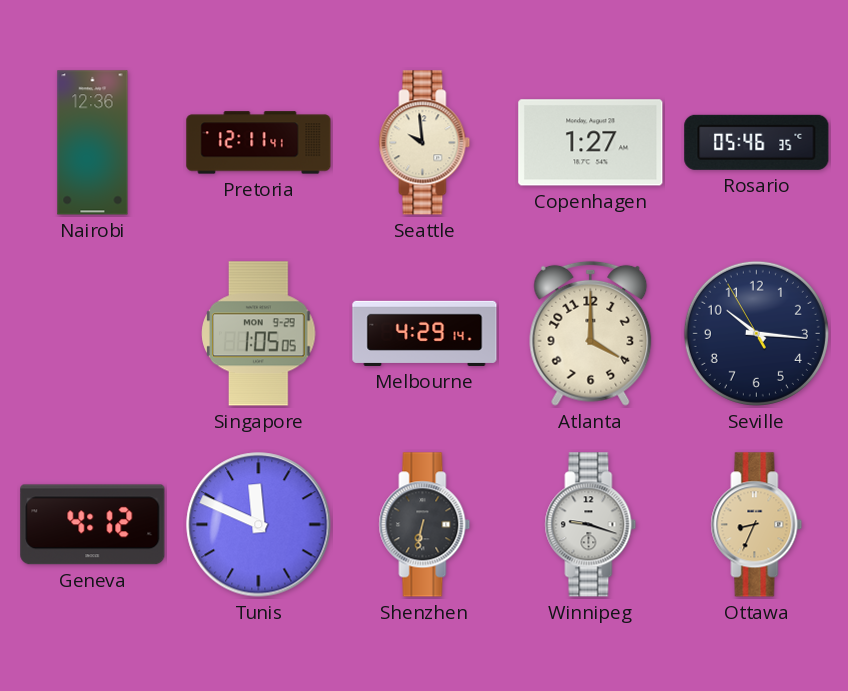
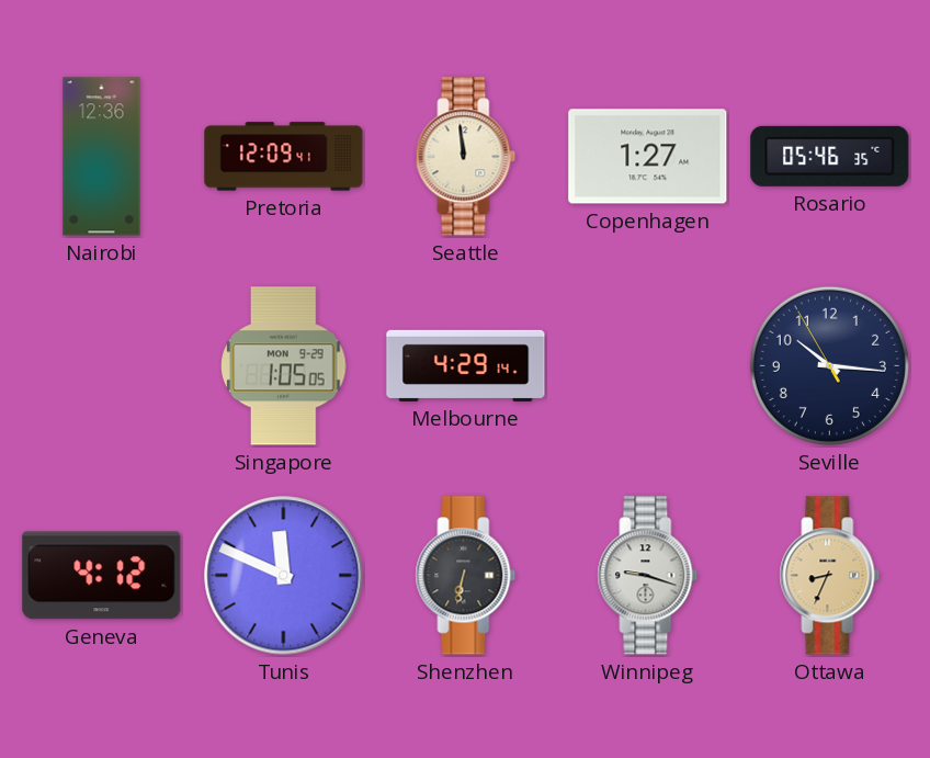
Pretoria: 12:11 -> 12:09 (284, 157)
Seattle: 9:59 -> 11:59 (466, 157)
Atlanta: 4:00 -> none (591, 333)
